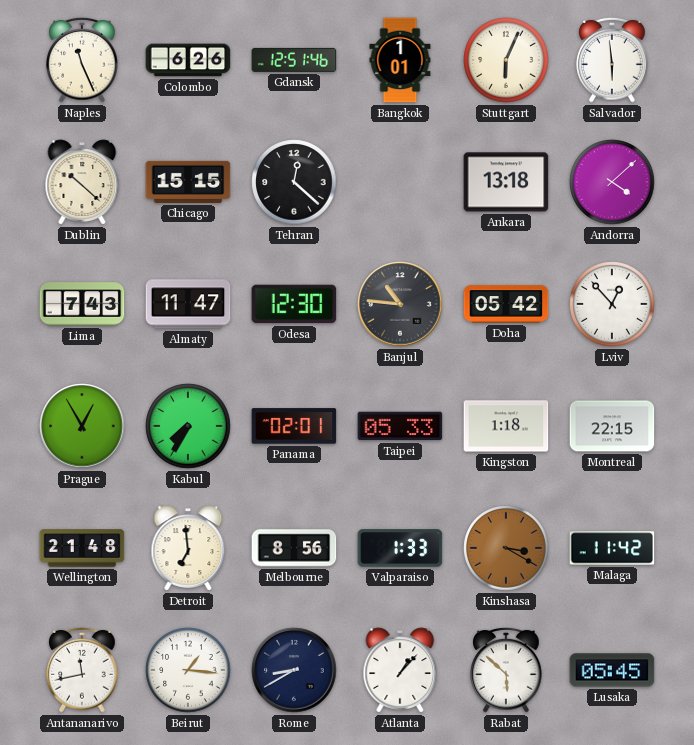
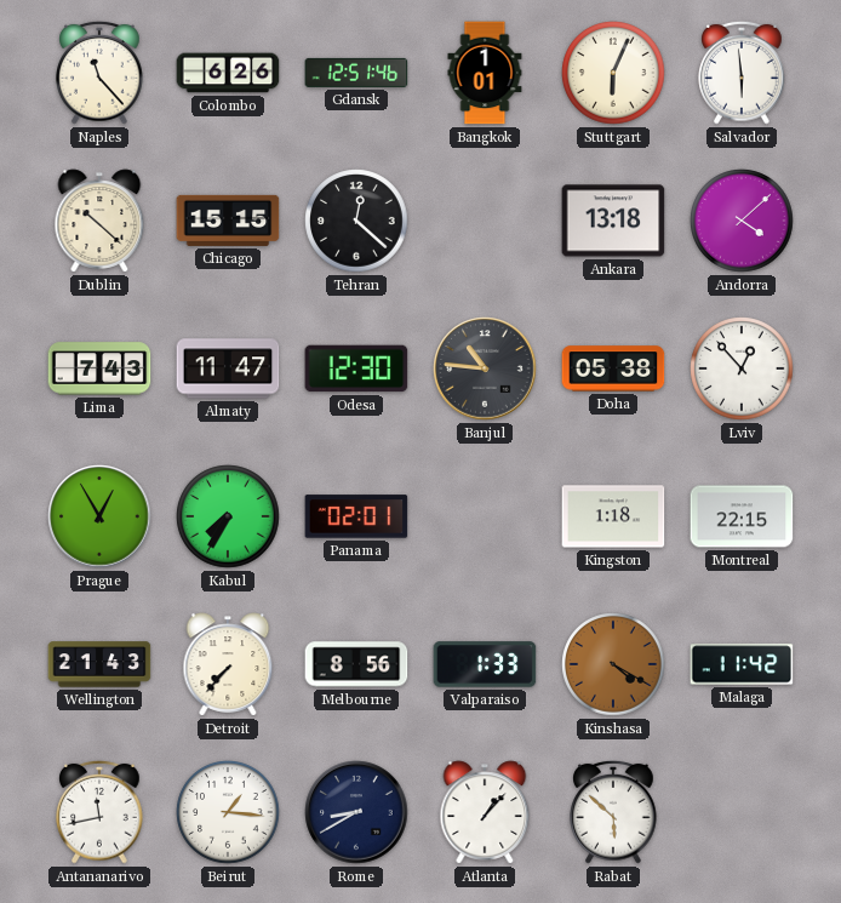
Naples: 11:26 -> 11:23 (99, 73)
Doha: 05:42 -> 05:38 (613, 368)
Taipei: 05:33 -> none (400, 426)
Wellington: 21:48 -> 21:43 (99, 664)
Detroit: 6:59 -> 7:37 (228, 664)
Kinshasa: 3:20 -> 4:20 (613, 664)
Lusaka: 05:45 -> none (612, 670)
